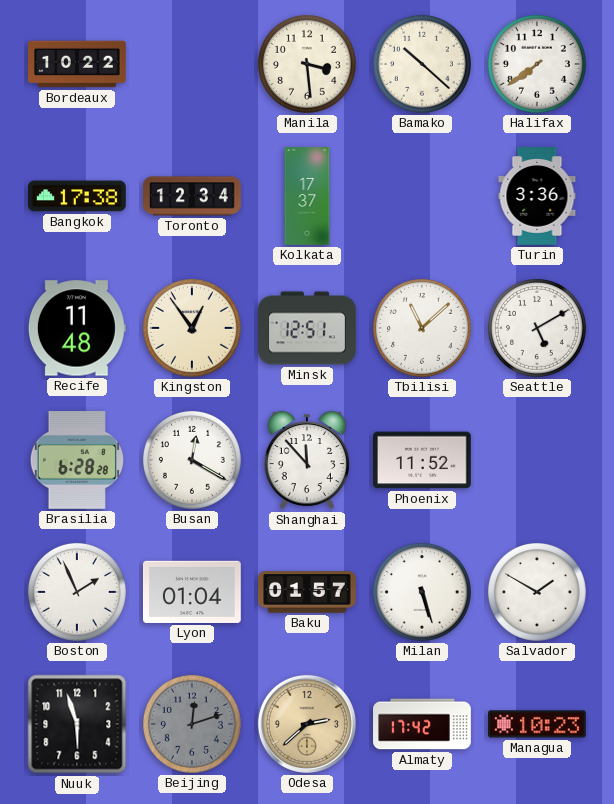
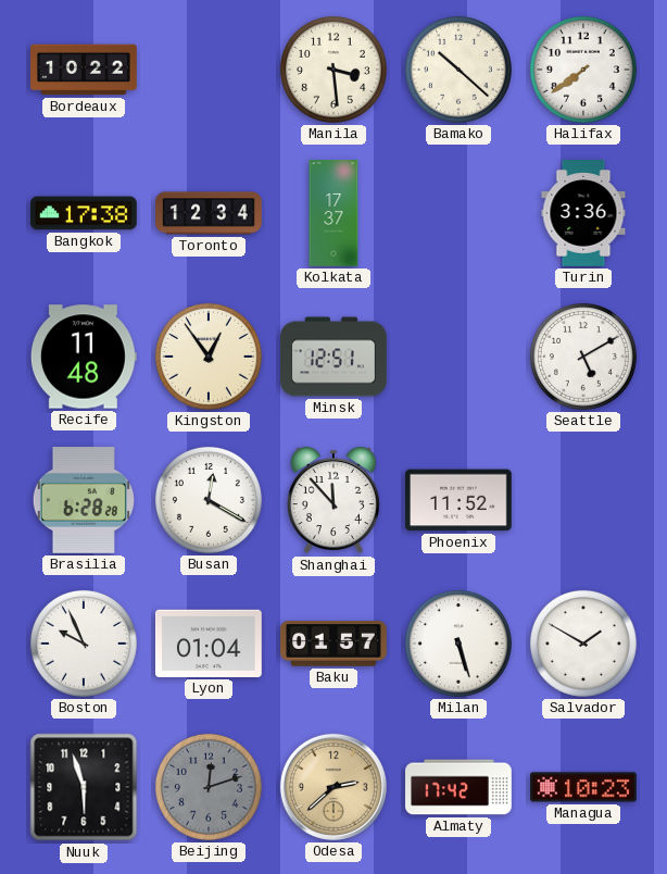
Tbilisi: 11:08 -> none (422, 328)
Boston: 1:56 -> 9:56 (84, 644)
